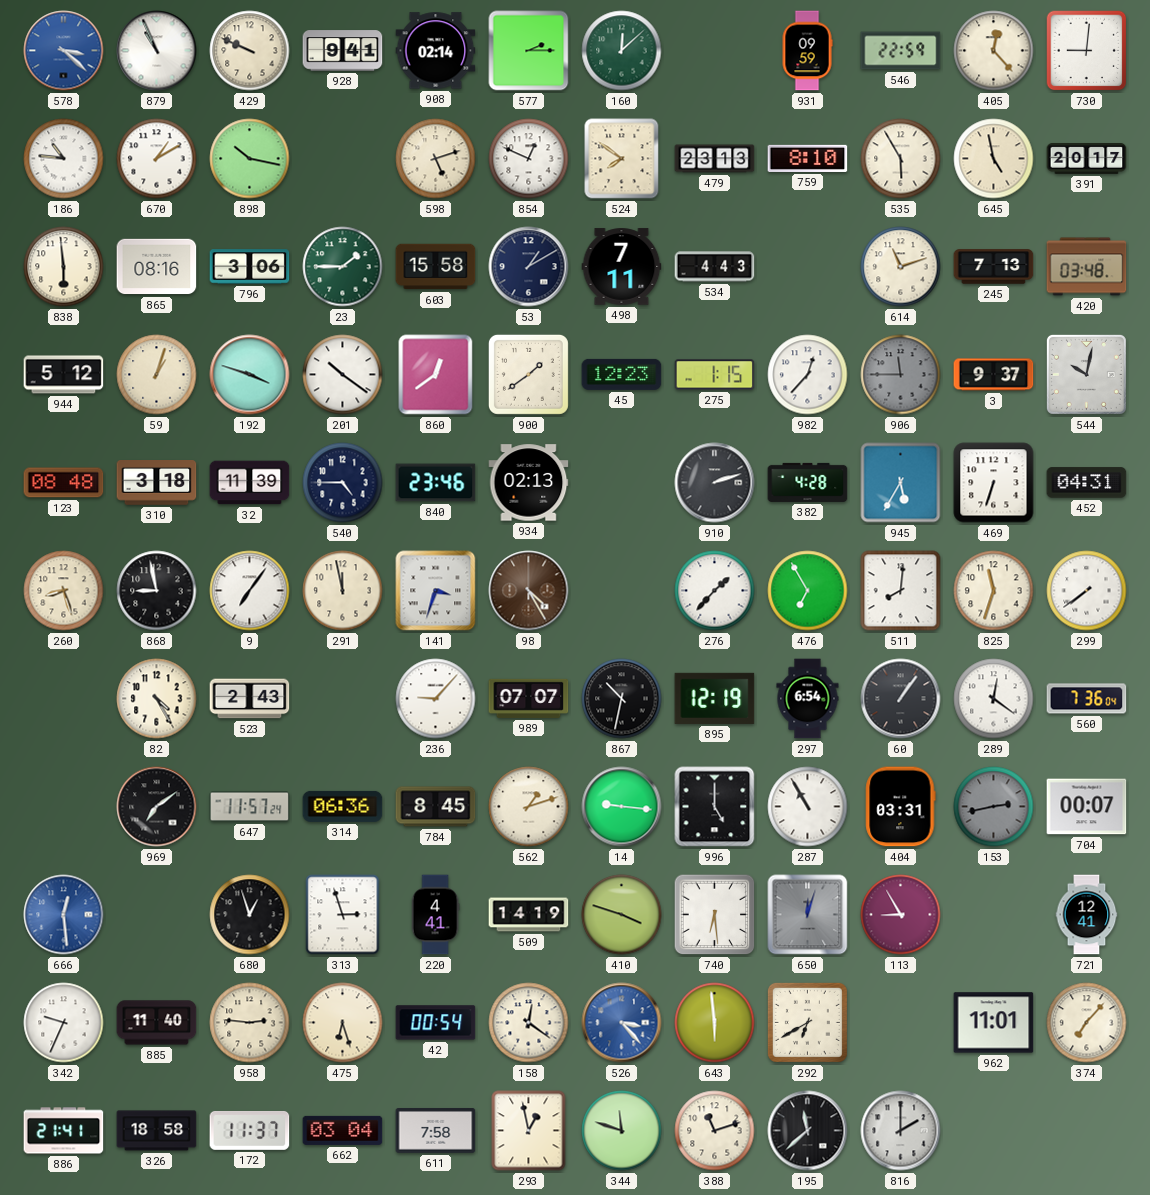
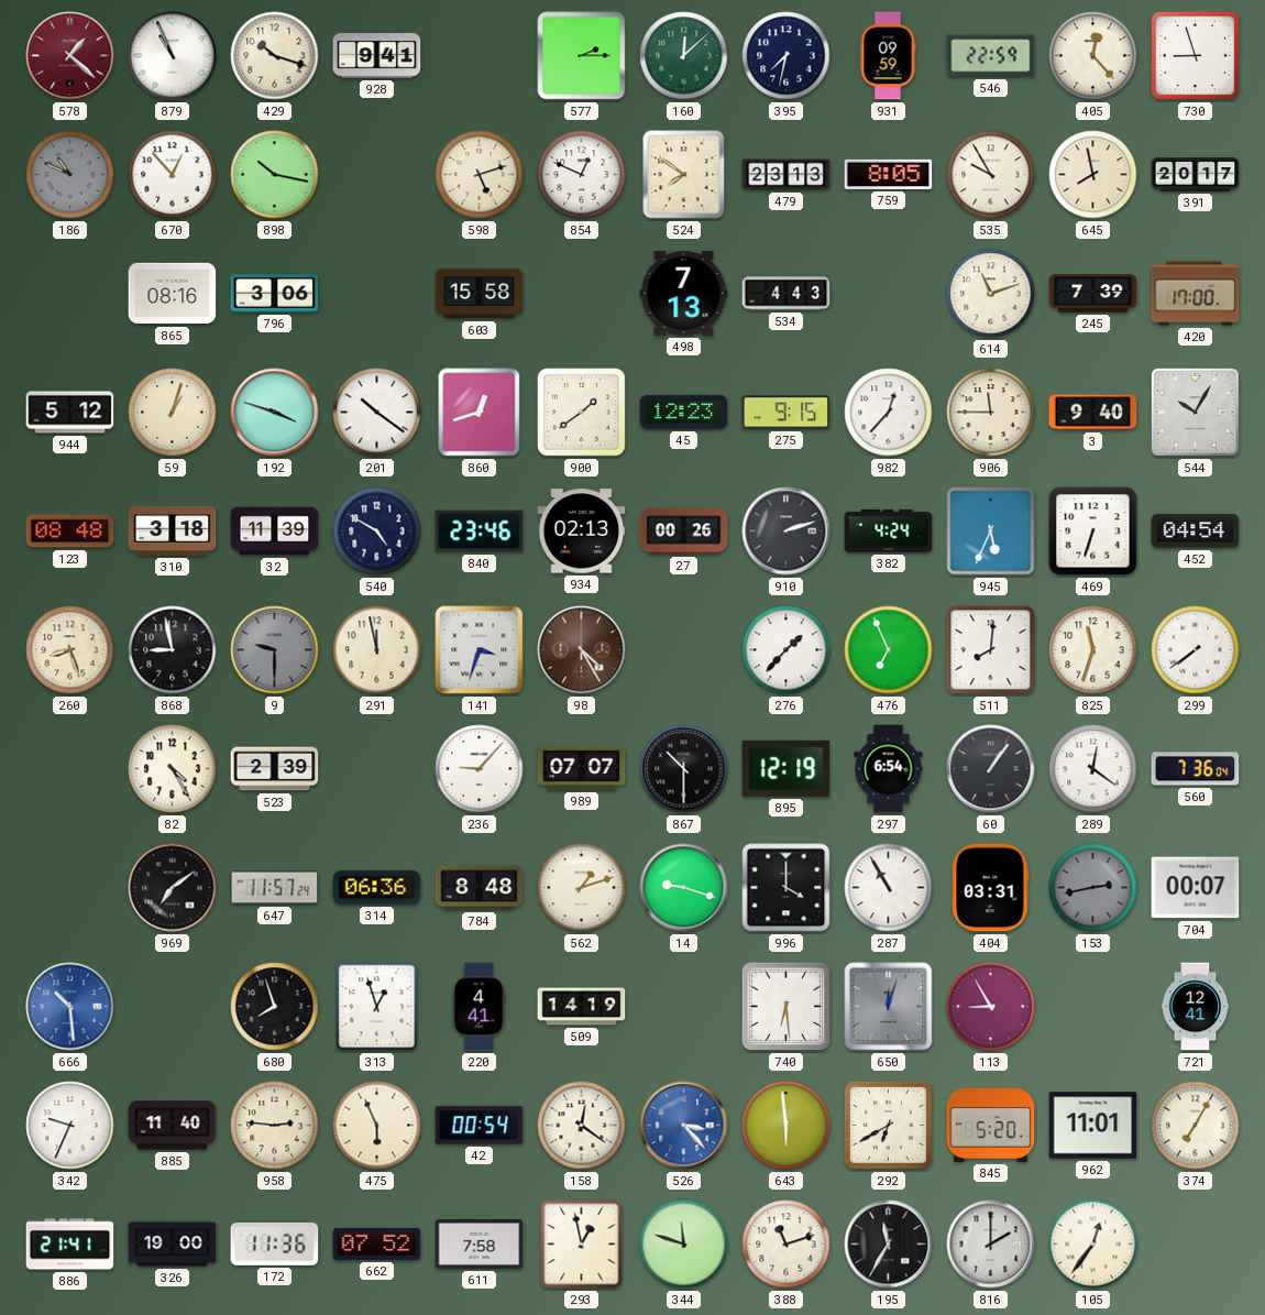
578: 3:22 -> 1:22 (70, 56)
578 dial: blue -> burgundy (70, 56)
429: 9:49 -> 10:18 (275, 56)
908: 02:14 -> none (436, 51)
395: none -> 7:32 (787, 56)
730: 9:01 -> 8:57 (1196, 56)
186: 10:46 -> 10:49 (70, 175)
186 dial: white -> grey (70, 175)
670: 1:10 -> 12:53 (173, 175)
759: 8:10 -> 8:05 (889, 174)
535: 5:55 -> 9:55 (991, 175)
645: 4:58 -> 7:58 (1093, 175)
838: 5:59 -> none (64, 267)
23: 1:45 -> none (343, 267)
53: 1:10 -> none (529, 267)
498: 7:11 -> 7:13 (684, 294)
245: 7:13 -> 7:39 (1093, 294)
420: 03:48 -> 17:00 (1196, 294)
860: 12:39 -> 12:42 (480, 413)
275: 1:15 -> 9:15 (787, 413)
906 dial: grey -> cream (991, 413)
3: 9:37 -> 9:40 (1093, 413)
544: 10:02 -> 10:05 (1195, 412)
540: 4:45 -> 4:50 (377, 532)
27: none -> 00:26 (684, 532)
382: 4:28 -> 4:24 (889, 530)
945: 5:35 -> 5:34 (991, 532)
452: 04:31 -> 04:54 (1196, 532)
9: 7:06 -> 9:30 (275, 650)
9 dial: white -> grey (275, 650)
476: 6:55 -> 6:56 (889, 650)
523: 2:43 -> 2:39 (275, 769)
867: 10:32 -> 10:30 (684, 769)
784: 8:45 -> 8:48 (480, 888)
14: 9:16 -> 9:18 (684, 888)
996: 5:00 -> 4:00 (787, 888)
666: 12:29 -> 10:29 (70, 1007)
680: 12:57 -> 7:57 (275, 1007)
313: 2:57 -> 12:57 (377, 1007)
410: 3:48 -> none (622, 915)
475: 6:27 -> 5:56 (377, 1126)
845: none -> 5:20 (991, 1125)
374: 7:07 -> 7:05 (1196, 1126)
326: 18:58 -> 19:00 (173, 1245)
172: 11:37 -> 11:36 (275, 1243)
662: 03:04 -> 07:52 (377, 1243)
195: 11:38 -> 11:35 (889, 1245)
105: none -> 12:36 (1093, 1245)
